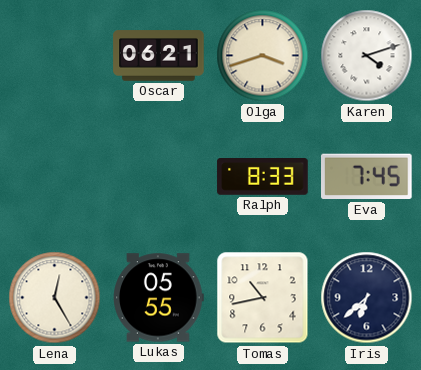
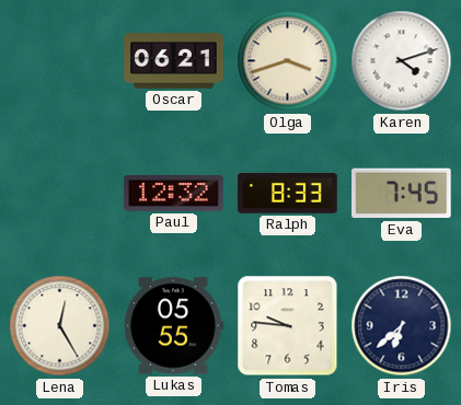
Paul: none -> 12:32 (174, 194)
Tomas: 10:43 -> 9:46 (288, 326)
